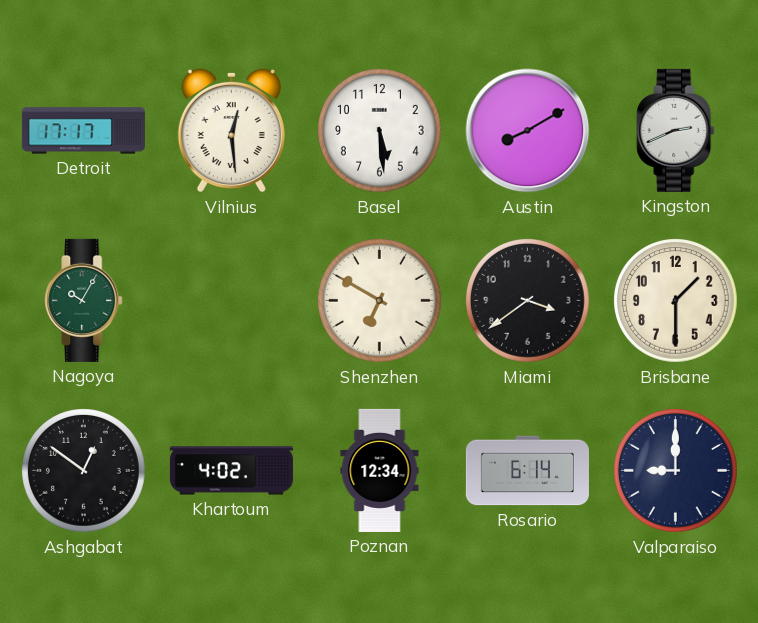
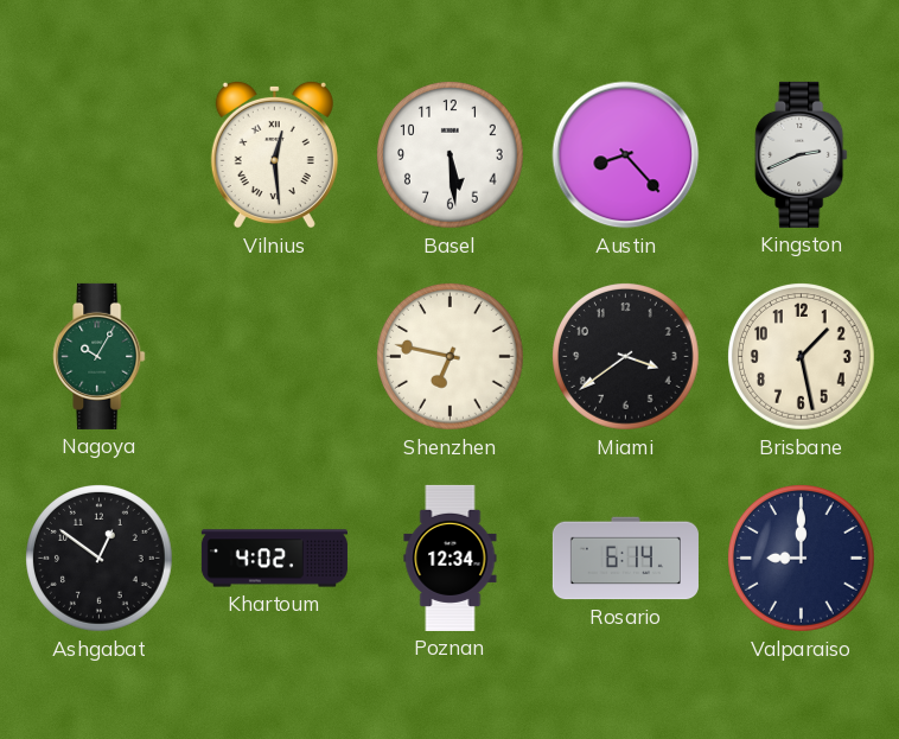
Detroit: 17:17 -> none (83, 131)
Austin: 8:10 -> 8:23 (626, 155)
Shenzhen: 6:50 -> 6:47 (451, 357)
Brisbane: 1:30 -> 1:28 (802, 357)
